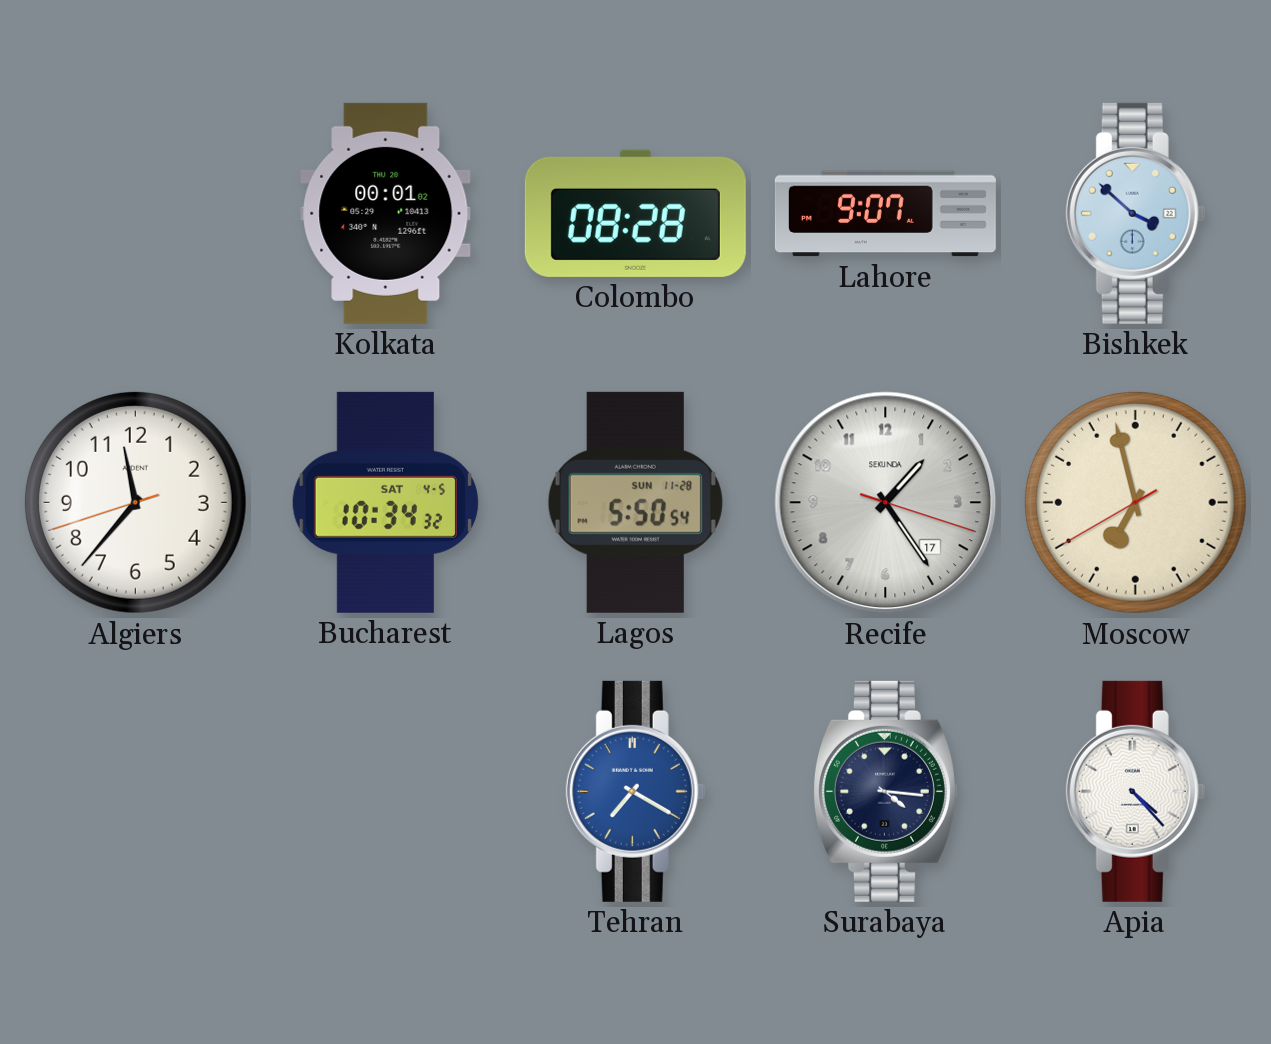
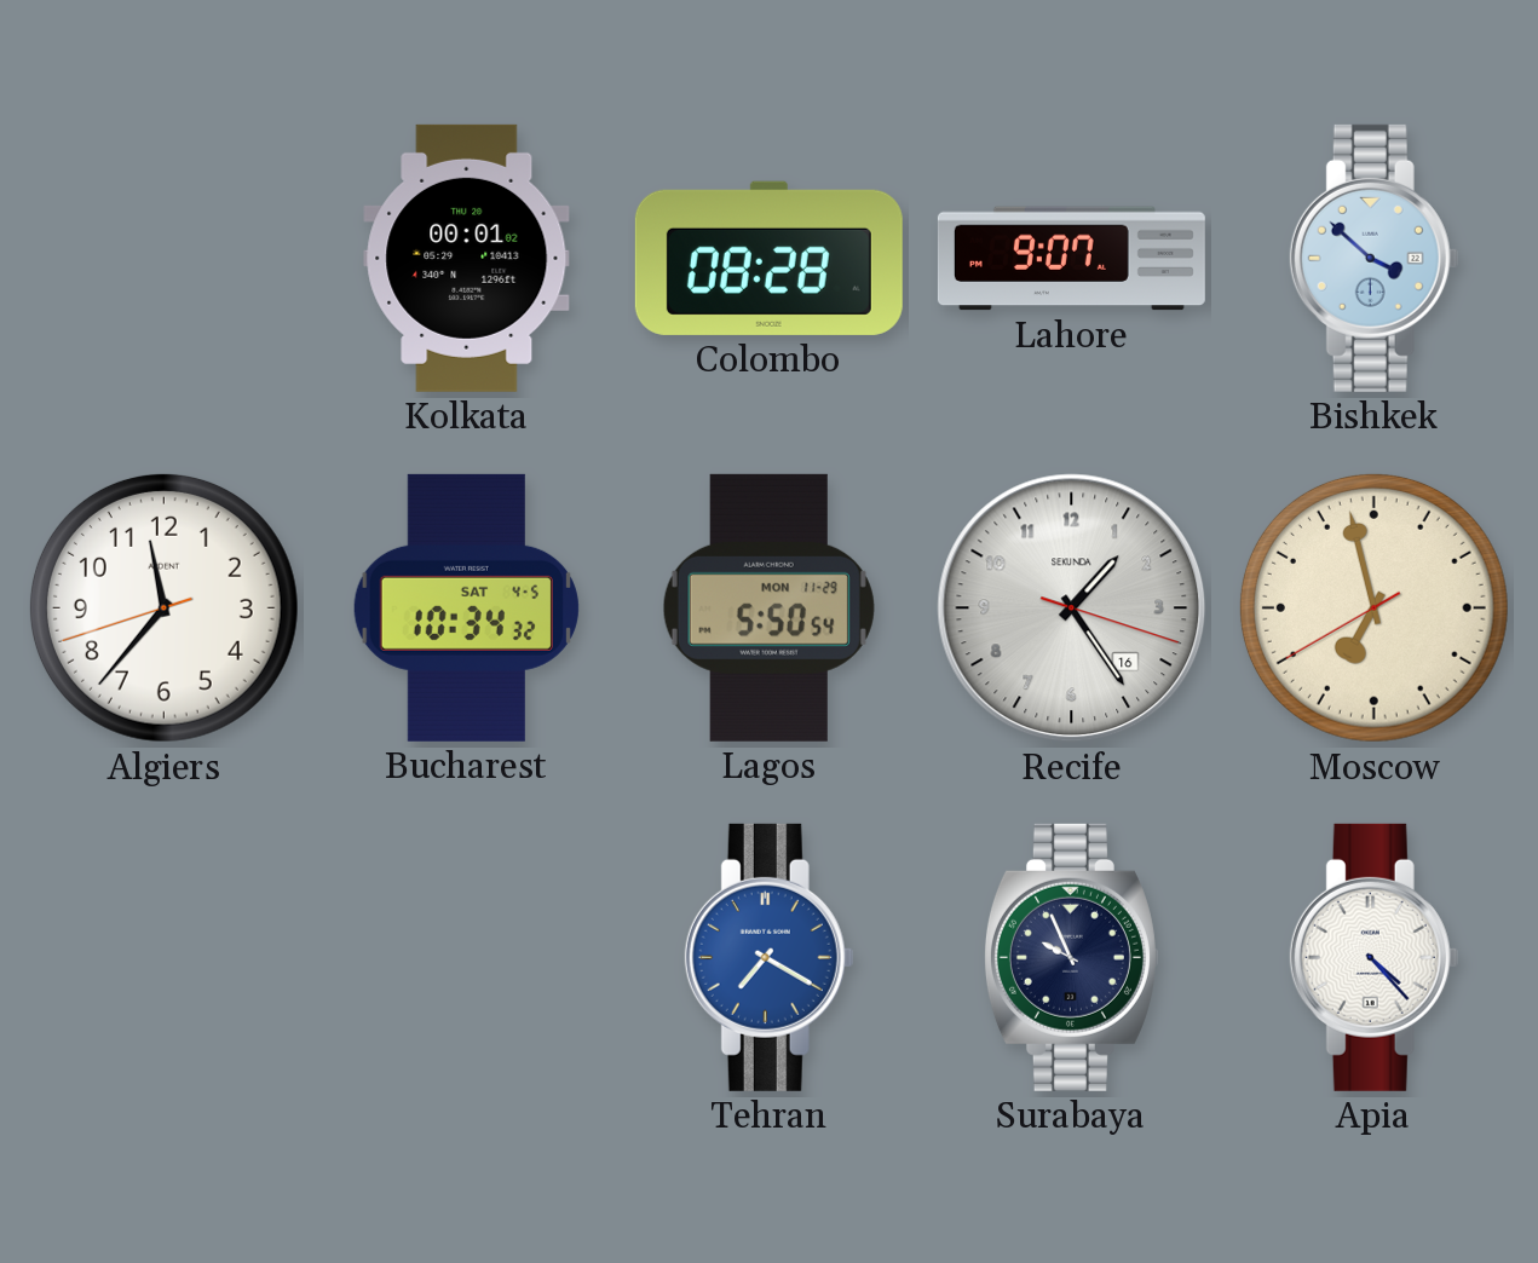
Lagos date: SUN 11-28 -> MON 11-29 (768, 607)
Recife date: 17 -> 16 (1072, 609)
Surabaya: 4:16 -> 9:56 (1071, 957)
